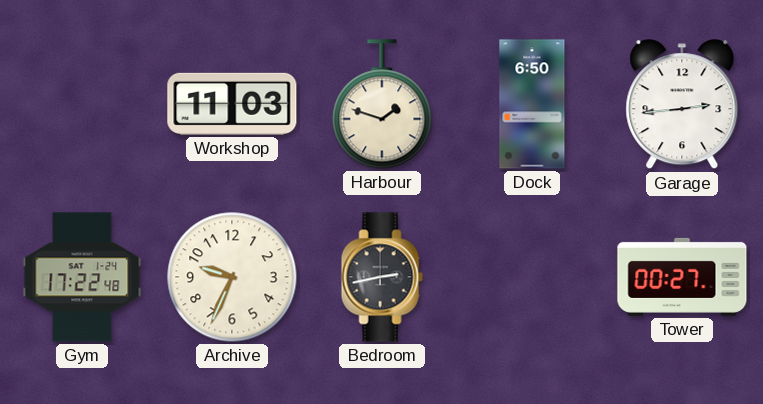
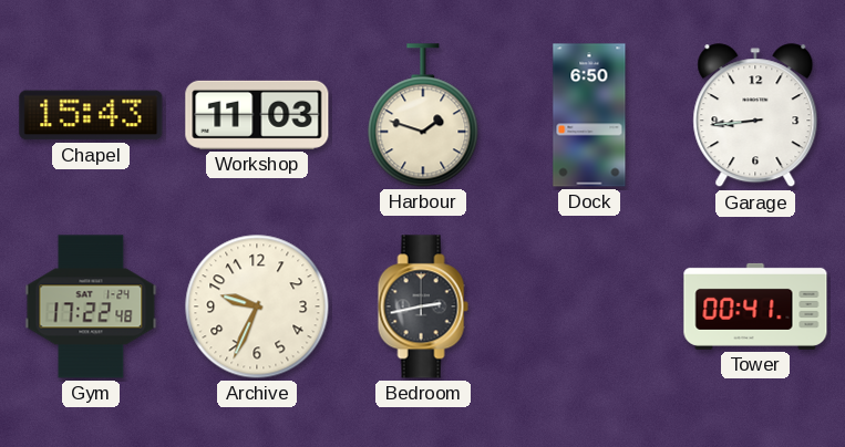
Chapel: none -> 15:43 (91, 115)
Garage: 2:44 -> 8:44 (755, 116)
Tower: 00:27 -> 00:41 (755, 306)
